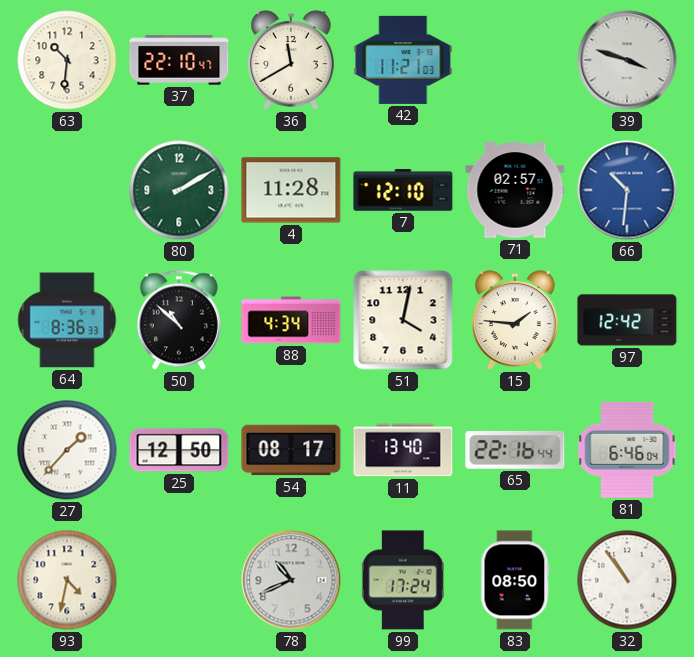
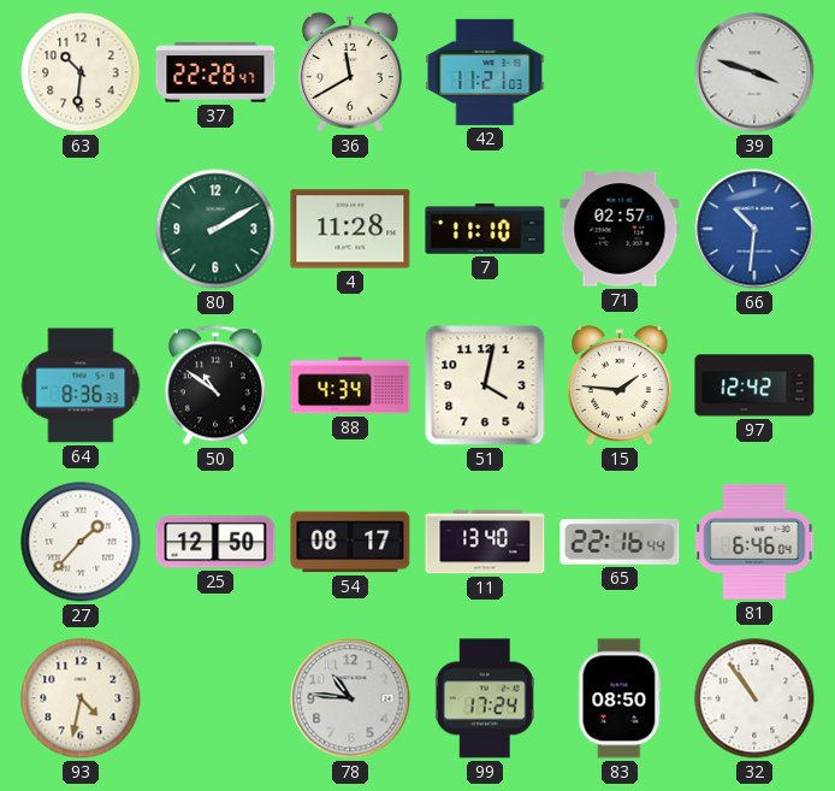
37: 22:10 -> 22:28 (215, 72)
7: 12:10 -> 11:10 (485, 229)
50: 10:52 -> 10:51 (215, 385)
78: 10:41 -> 10:46 (350, 698)
